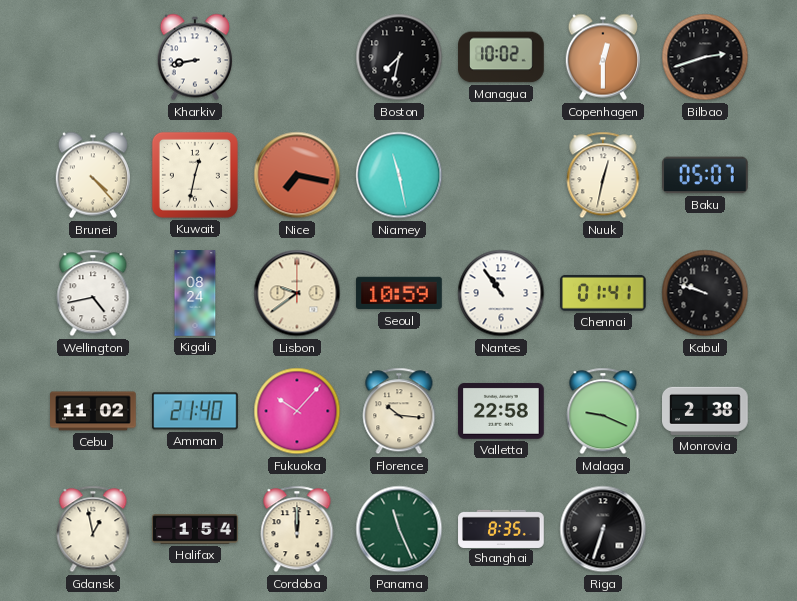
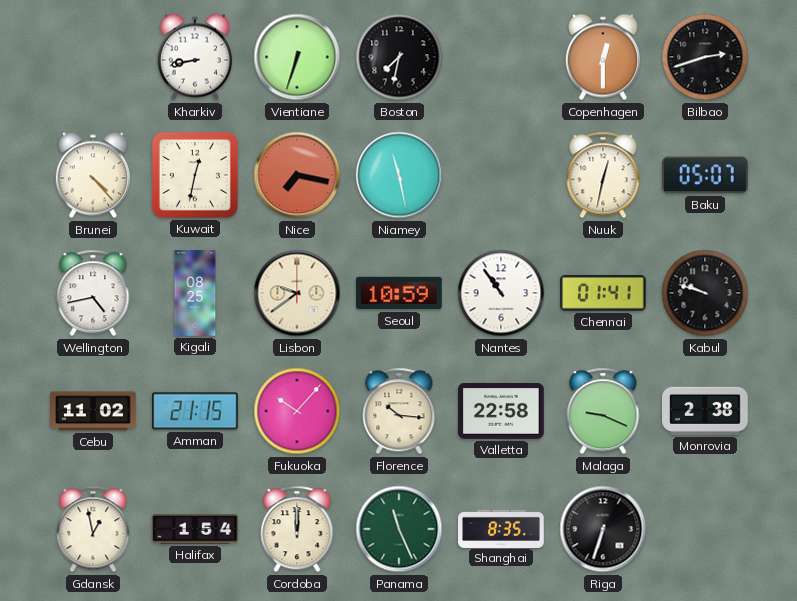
Vientiane: none -> 6:33 (297, 57)
Managua: 10:02 -> none (501, 57)
Kigali: 08:24 -> 08:25 (195, 293)
Amman: 21:40 -> 21:15 (195, 411)
